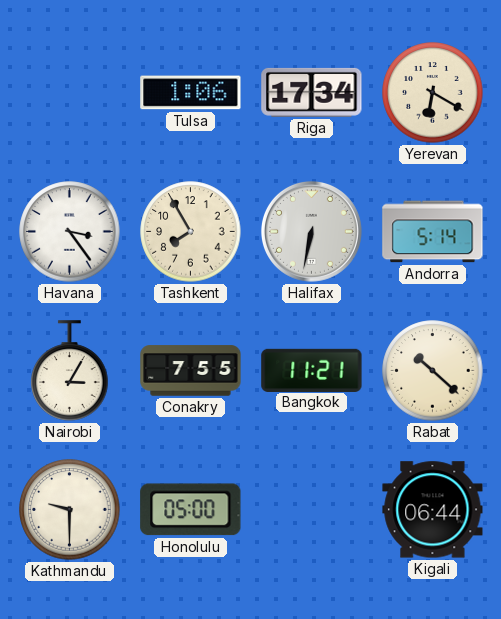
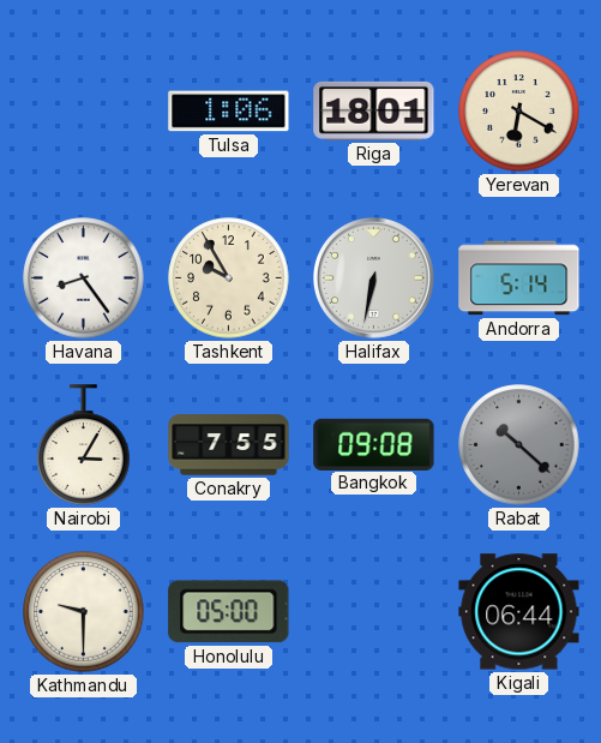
Riga: 17:34 -> 18:01 (374, 110)
Havana: 3:24 -> 8:24 (84, 278)
Tashkent: 7:55 -> 9:55 (229, 278)
Bangkok: 11:21 -> 09:08 (374, 444)
Rabat dial: cream -> grey (519, 445)
